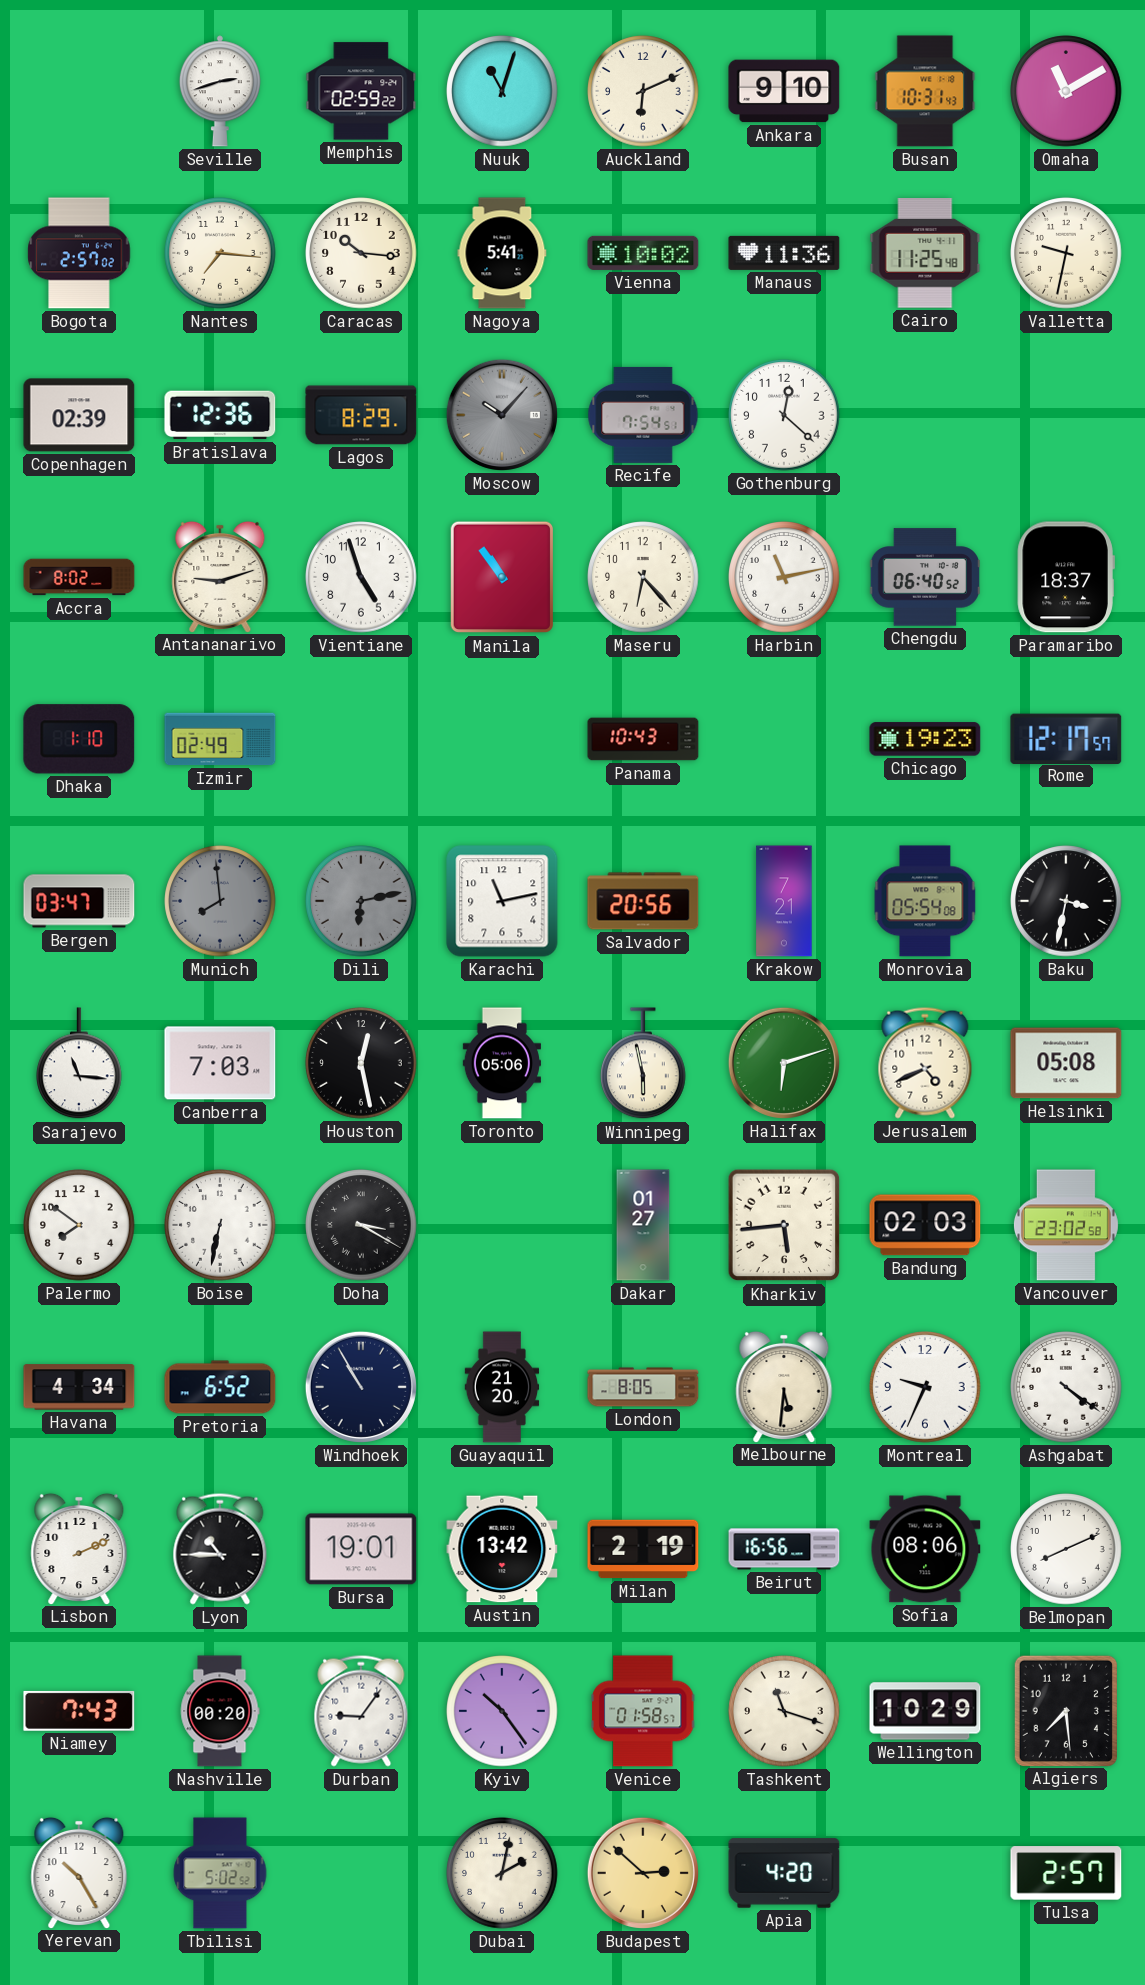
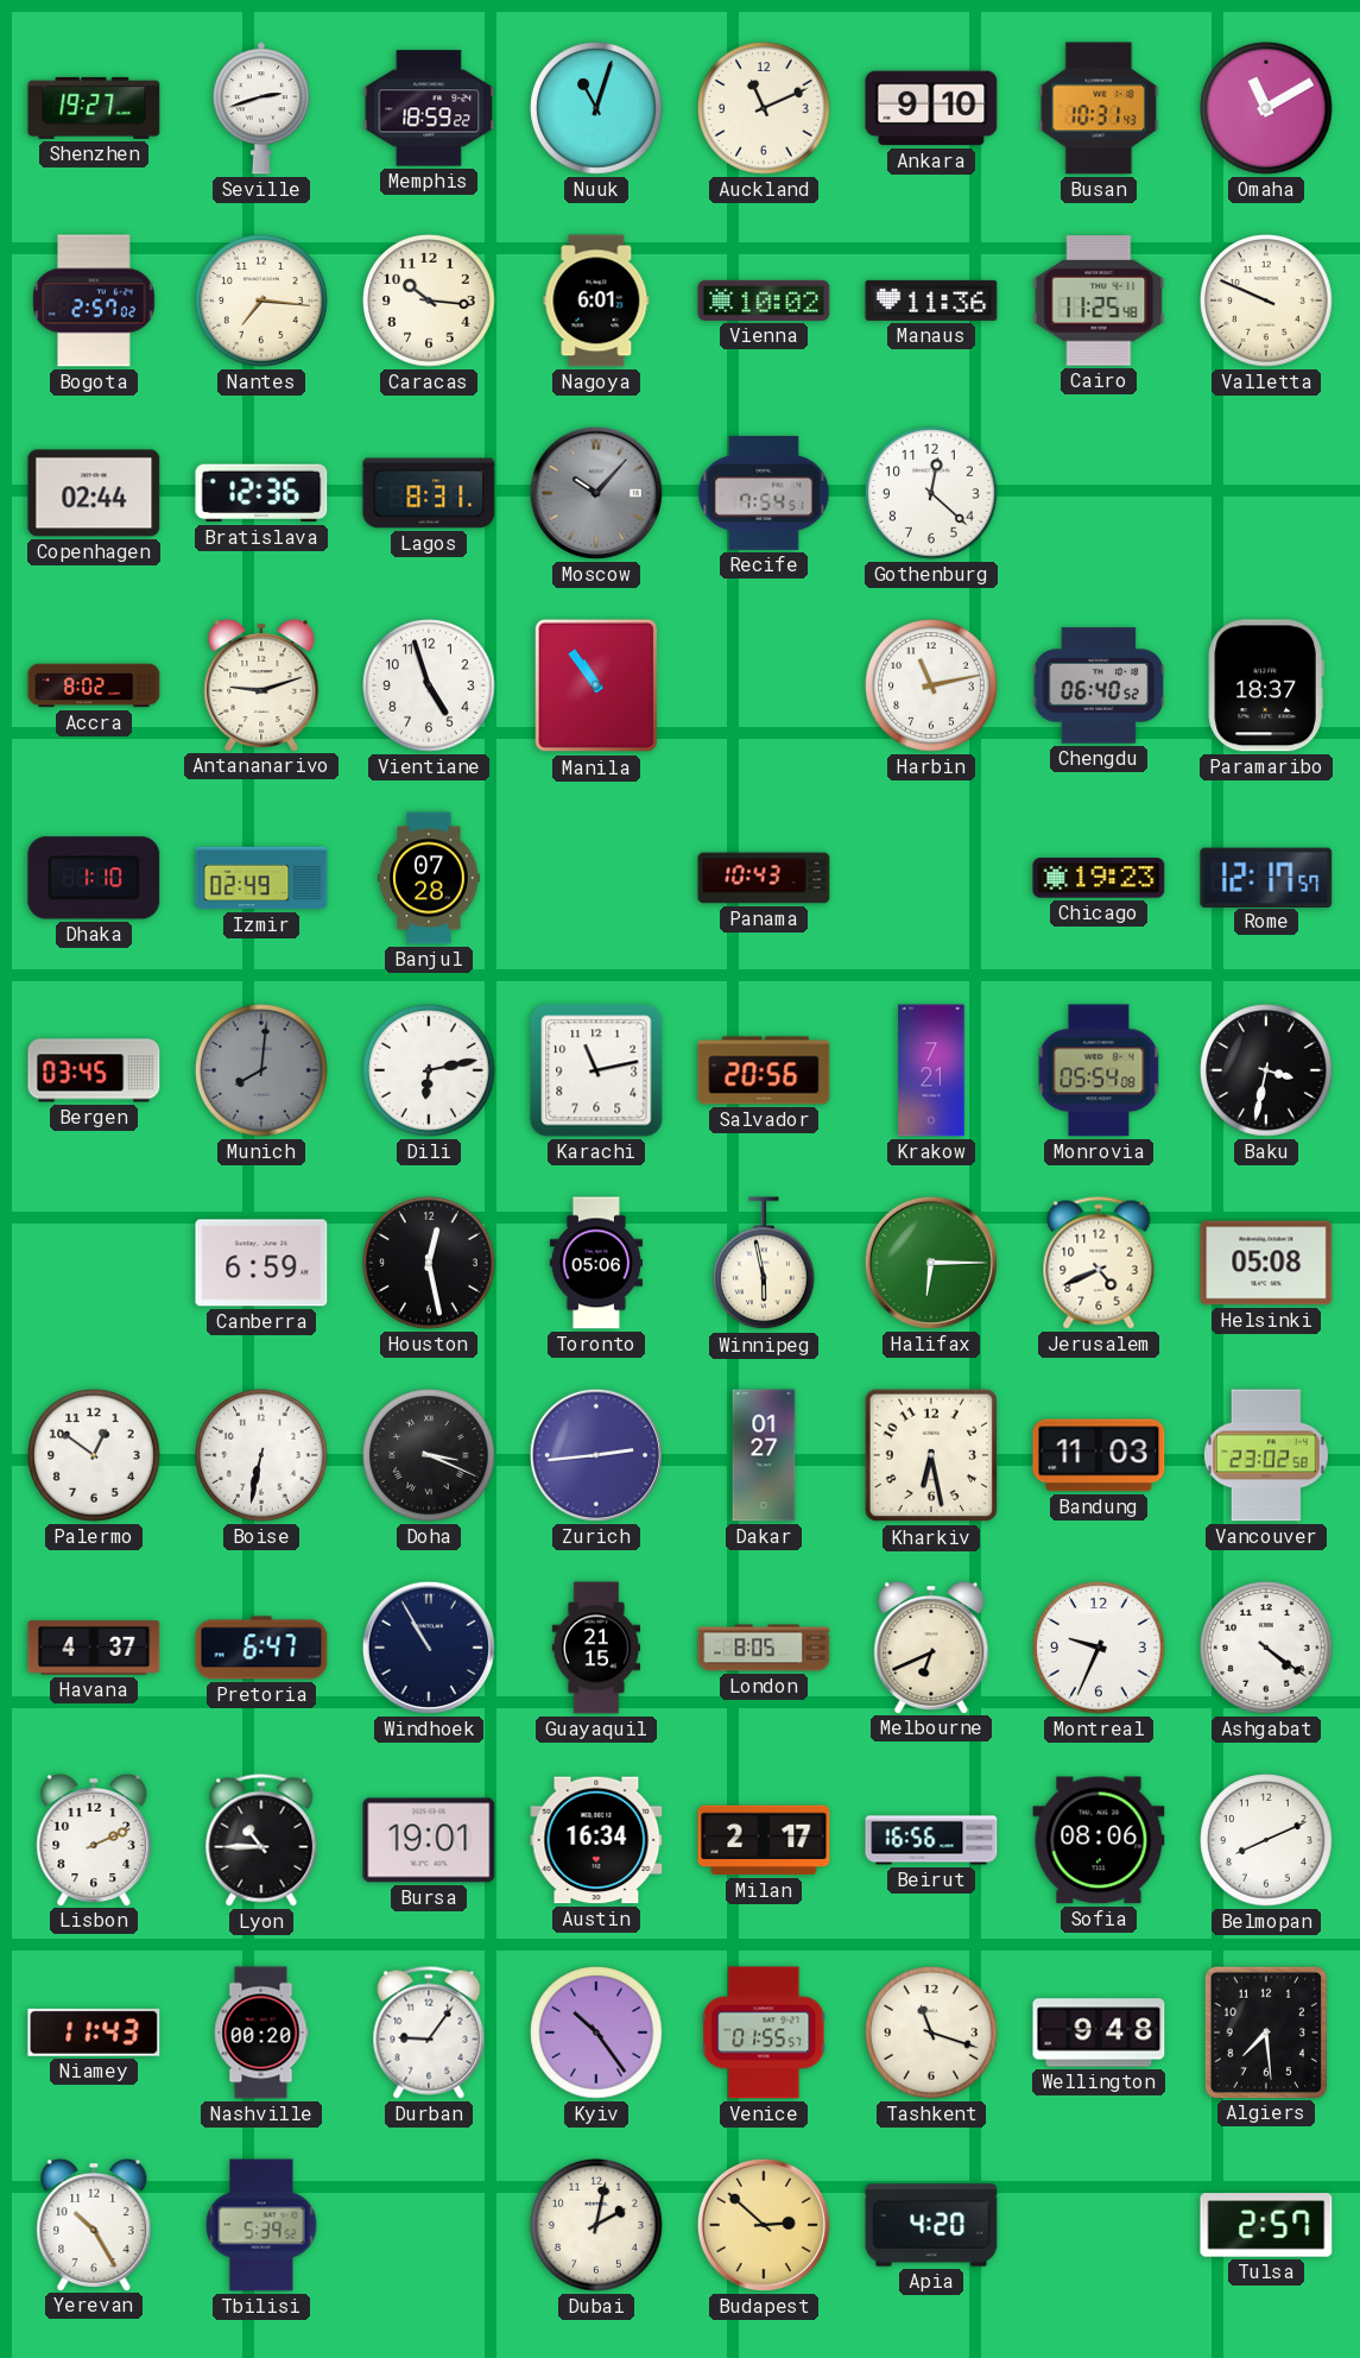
Shenzhen: none -> 19:27 (94, 108)
Memphis: 02:59 -> 18:59 (429, 108)
Auckland: 6:11 -> 11:11 (764, 108)
Nagoya: 5:41 -> 6:01 (596, 301)
Valletta: 9:32 -> 9:49 (1266, 301)
Copenhagen: 02:39 -> 02:44 (94, 493)
Lagos: 8:29 -> 8:31 (429, 493)
Maseru: 6:23 -> none (643, 577)
Banjul: none -> 07:28 (429, 878)
Bergen: 03:47 -> 03:45 (94, 1070)
Munich: 7:59 -> 8:01 (261, 1070)
Dili dial: grey -> white (429, 1070)
Sarajevo: 11:16 -> none (80, 1064)
Canberra: 7:03 -> 6:59 (261, 1263)
Halifax: 6:12 -> 6:15 (931, 1263)
Palermo: 7:51 -> 12:51 (94, 1455)
Doha: 3:20 -> 3:19 (429, 1455)
Zurich: none -> 2:44 (596, 1455)
Kharkiv: 5:44 -> 6:28 (931, 1455)
Bandung: 02:03 -> 11:03 (1099, 1455)
Havana: 4:34 -> 4:37 (94, 1648)
Pretoria: 6:52 -> 6:47 (261, 1648)
Guayaquil: 21:20 -> 21:15 (596, 1648)
Melbourne: 5:31 -> 6:41 (931, 1646)
Austin: 13:42 -> 16:34 (596, 1840)
Milan: 2:19 -> 2:17 (764, 1840)
Niamey: 7:43 -> 11:43 (94, 2033)
Venice: 01:58 -> 01:55 (764, 2033)
Wellington: 10:29 -> 9:48 (1099, 2033)
Tbilisi: 5:02 -> 5:39 (261, 2225)
